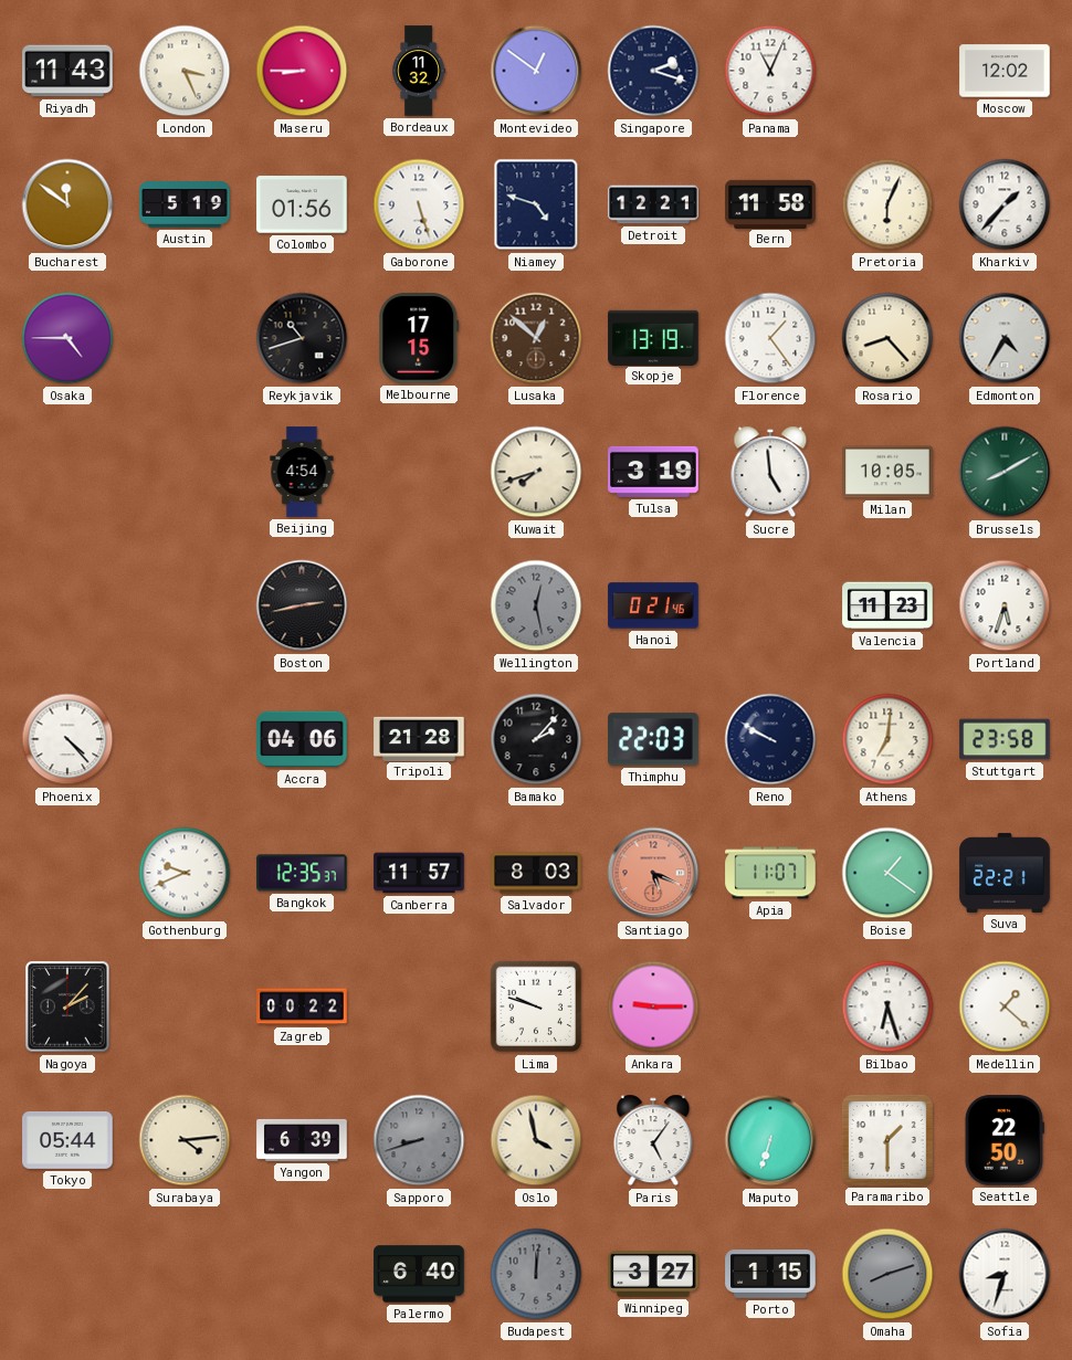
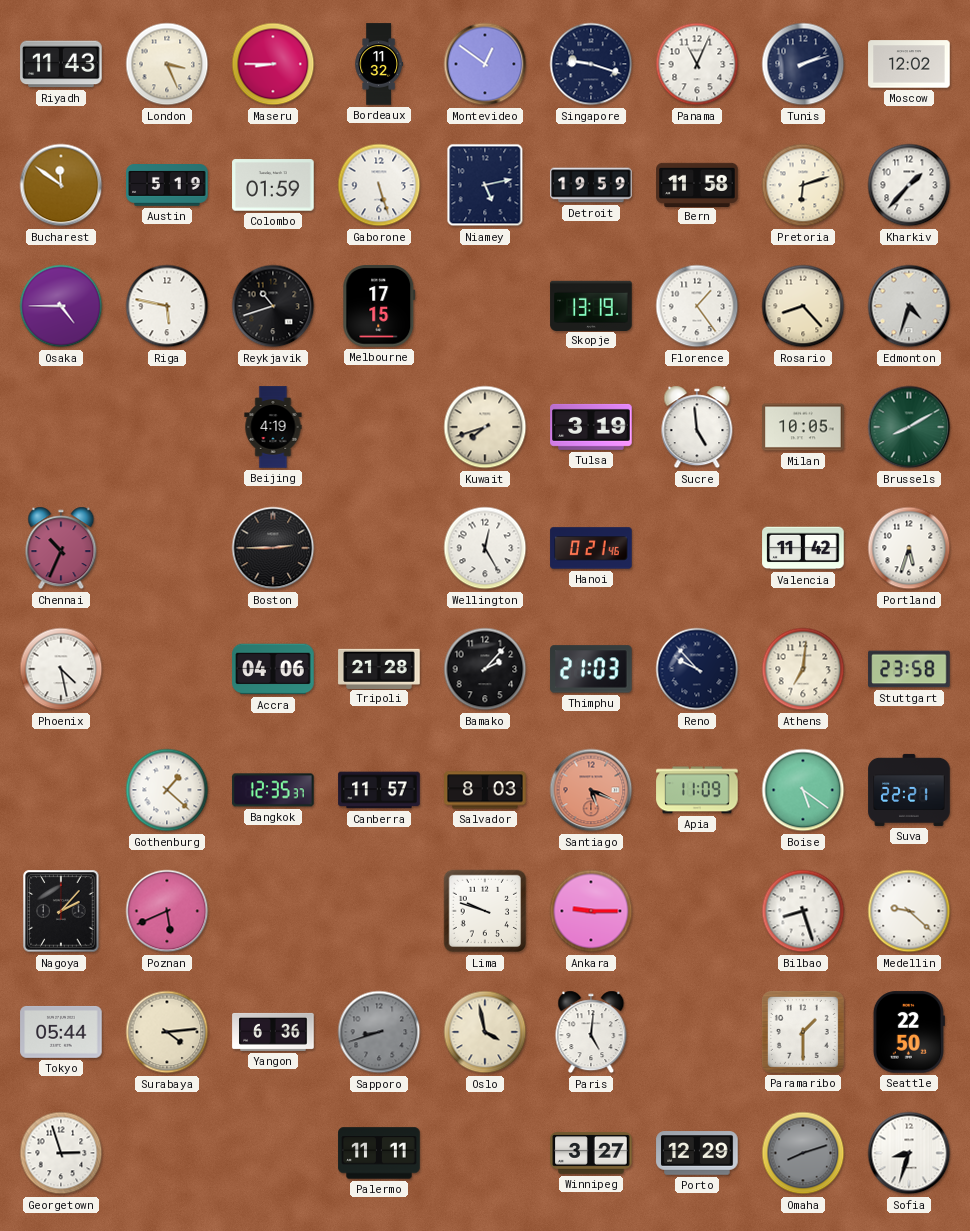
Singapore: 2:18 -> 9:18 (591, 64)
Tunis: none -> 2:12 (803, 64)
Colombo: 01:56 -> 01:59 (273, 185)
Niamey: 4:48 -> 5:13 (485, 185)
Detroit: 12:21 -> 19:59 (591, 185)
Pretoria: 6:04 -> 6:12 (803, 185)
Riga: none -> 5:47 (167, 306)
Lusaka: 12:52 -> none (536, 338)
Edmonton: 4:35 -> 4:33 (909, 306)
Beijing: 4:54 -> 4:19 (273, 427)
Chennai: none -> 10:34 (61, 548)
Boston: 2:43 -> 2:45 (273, 548)
Wellington: 12:28 -> 12:25 (485, 548)
Wellington dial: grey -> white (485, 548)
Valencia: 11:23 -> 11:42 (803, 548)
Phoenix: 4:23 -> 4:28 (61, 669)
Thimphu: 22:03 -> 21:03 (591, 669)
Reno: 9:50 -> 9:53 (697, 669)
Gothenburg: 9:41 -> 1:22 (167, 790)
Apia: 11:07 -> 11:09 (697, 790)
Boise: 1:21 -> 5:21 (803, 790)
Poznan: none -> 5:41 (167, 911)
Zagreb: 00:22 -> none (302, 1006)
Bilbao: 6:27 -> 8:27 (803, 911)
Medellin: 1:22 -> 9:22 (909, 911)
Yangon: 6:39 -> 6:36 (273, 1032)
Paris: 5:06 -> 5:01 (591, 1032)
Maputo: 6:33 -> none (770, 1140)
Georgetown: none -> 2:57 (61, 1153)
Palermo: 6:40 -> 11:11 (379, 1153)
Budapest: 12:01 -> none (536, 1274)
Porto: 1:15 -> 12:29 (697, 1153)
